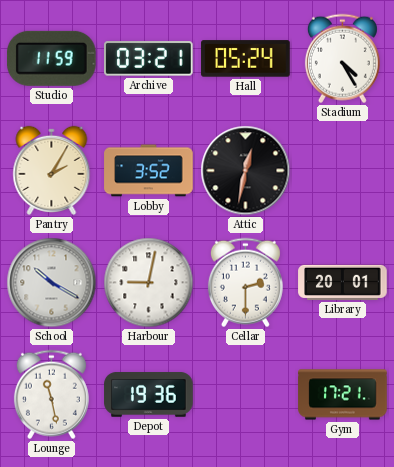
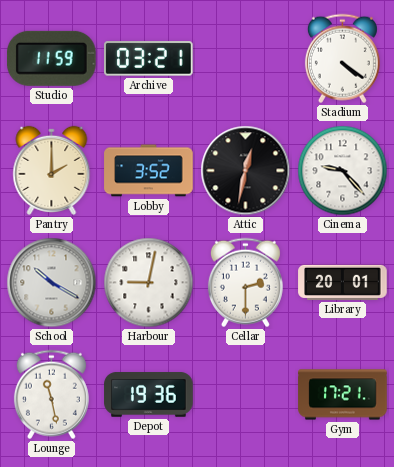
Hall: 05:24 -> none (246, 59)
Stadium: 4:25 -> 4:21 (342, 59)
Pantry: 2:05 -> 2:00 (52, 170)
Cinema: none -> 9:23 (343, 171)
